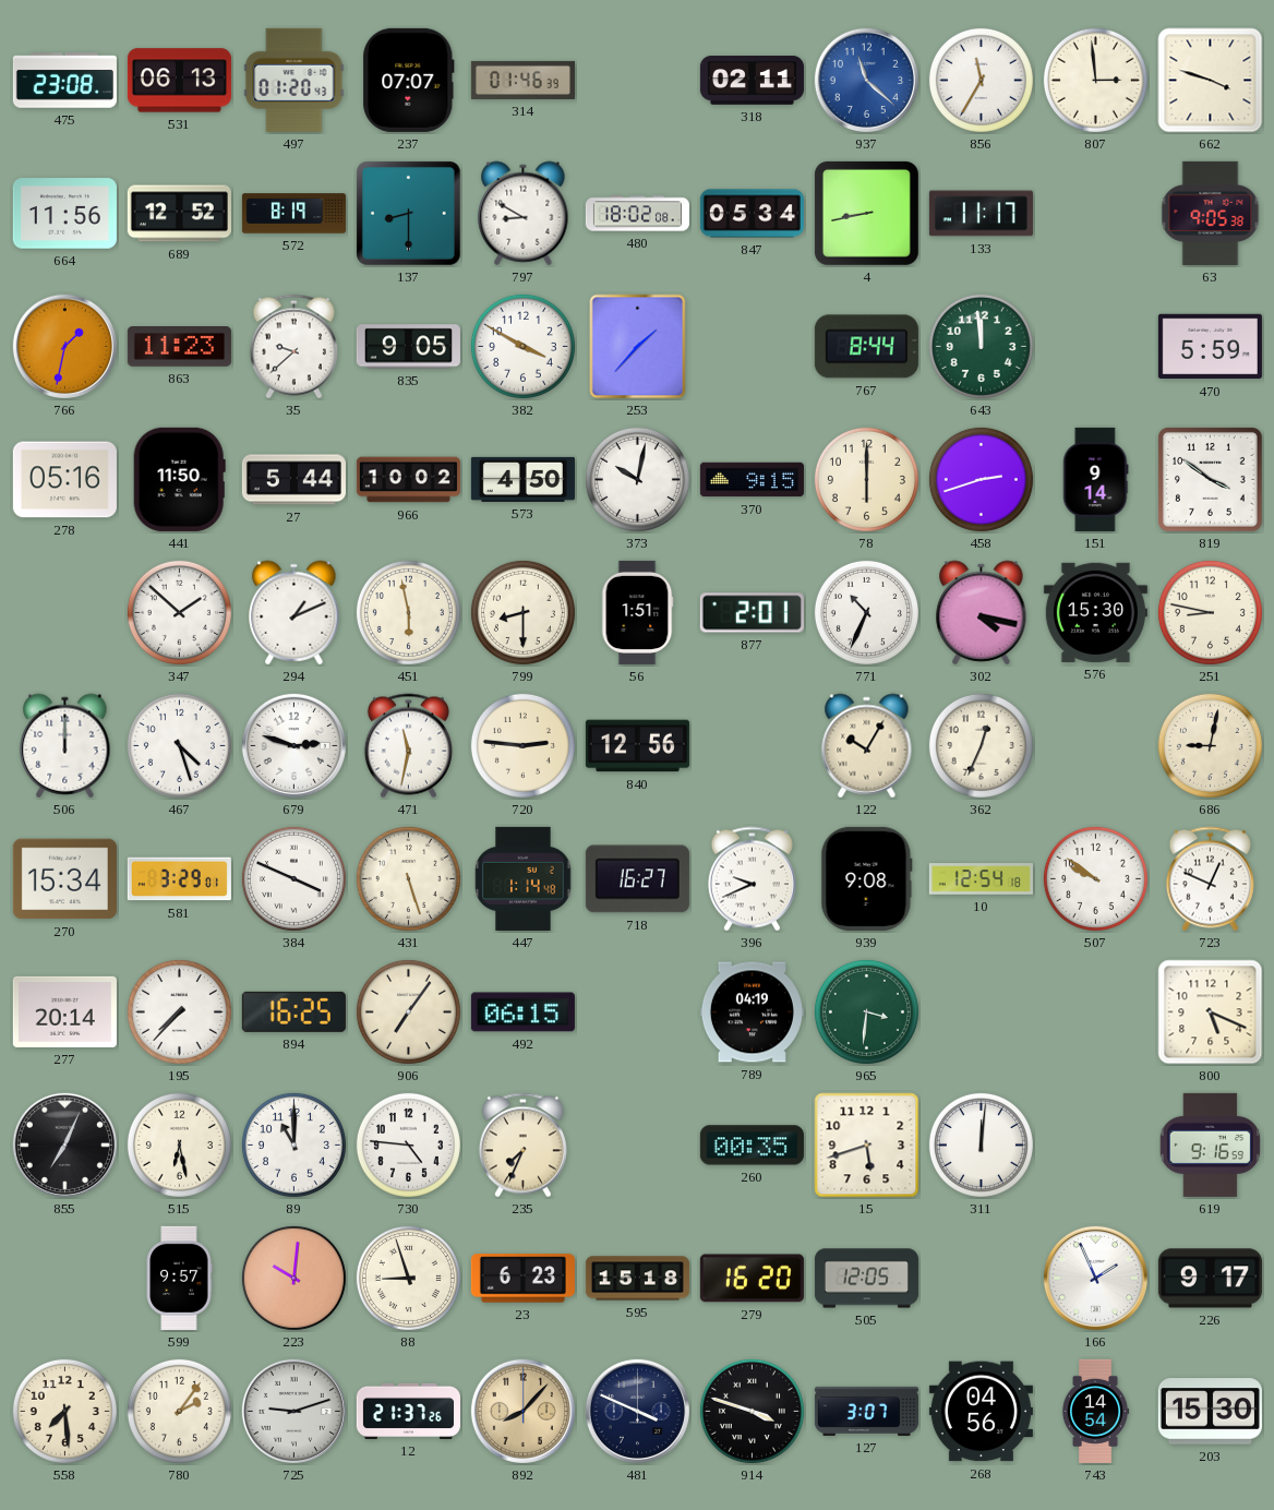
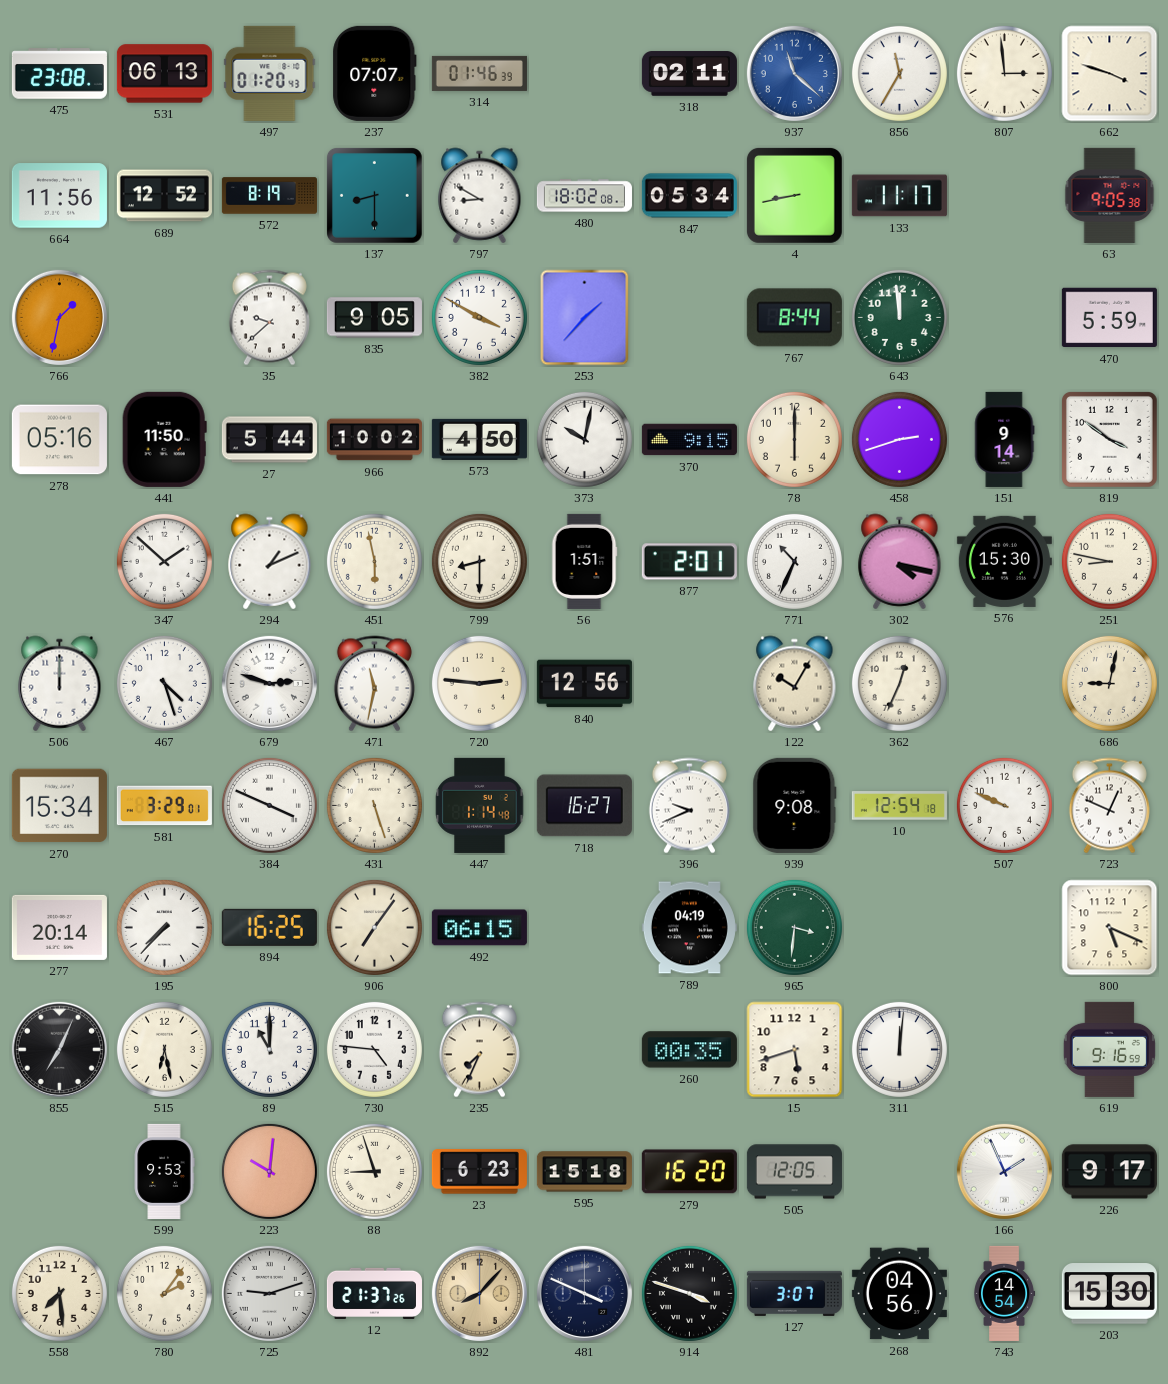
863: 11:23 -> none (179, 347)
507: 9:51 -> 9:49 (1004, 805)
599: 9:57 -> 9:53 (164, 1171)
